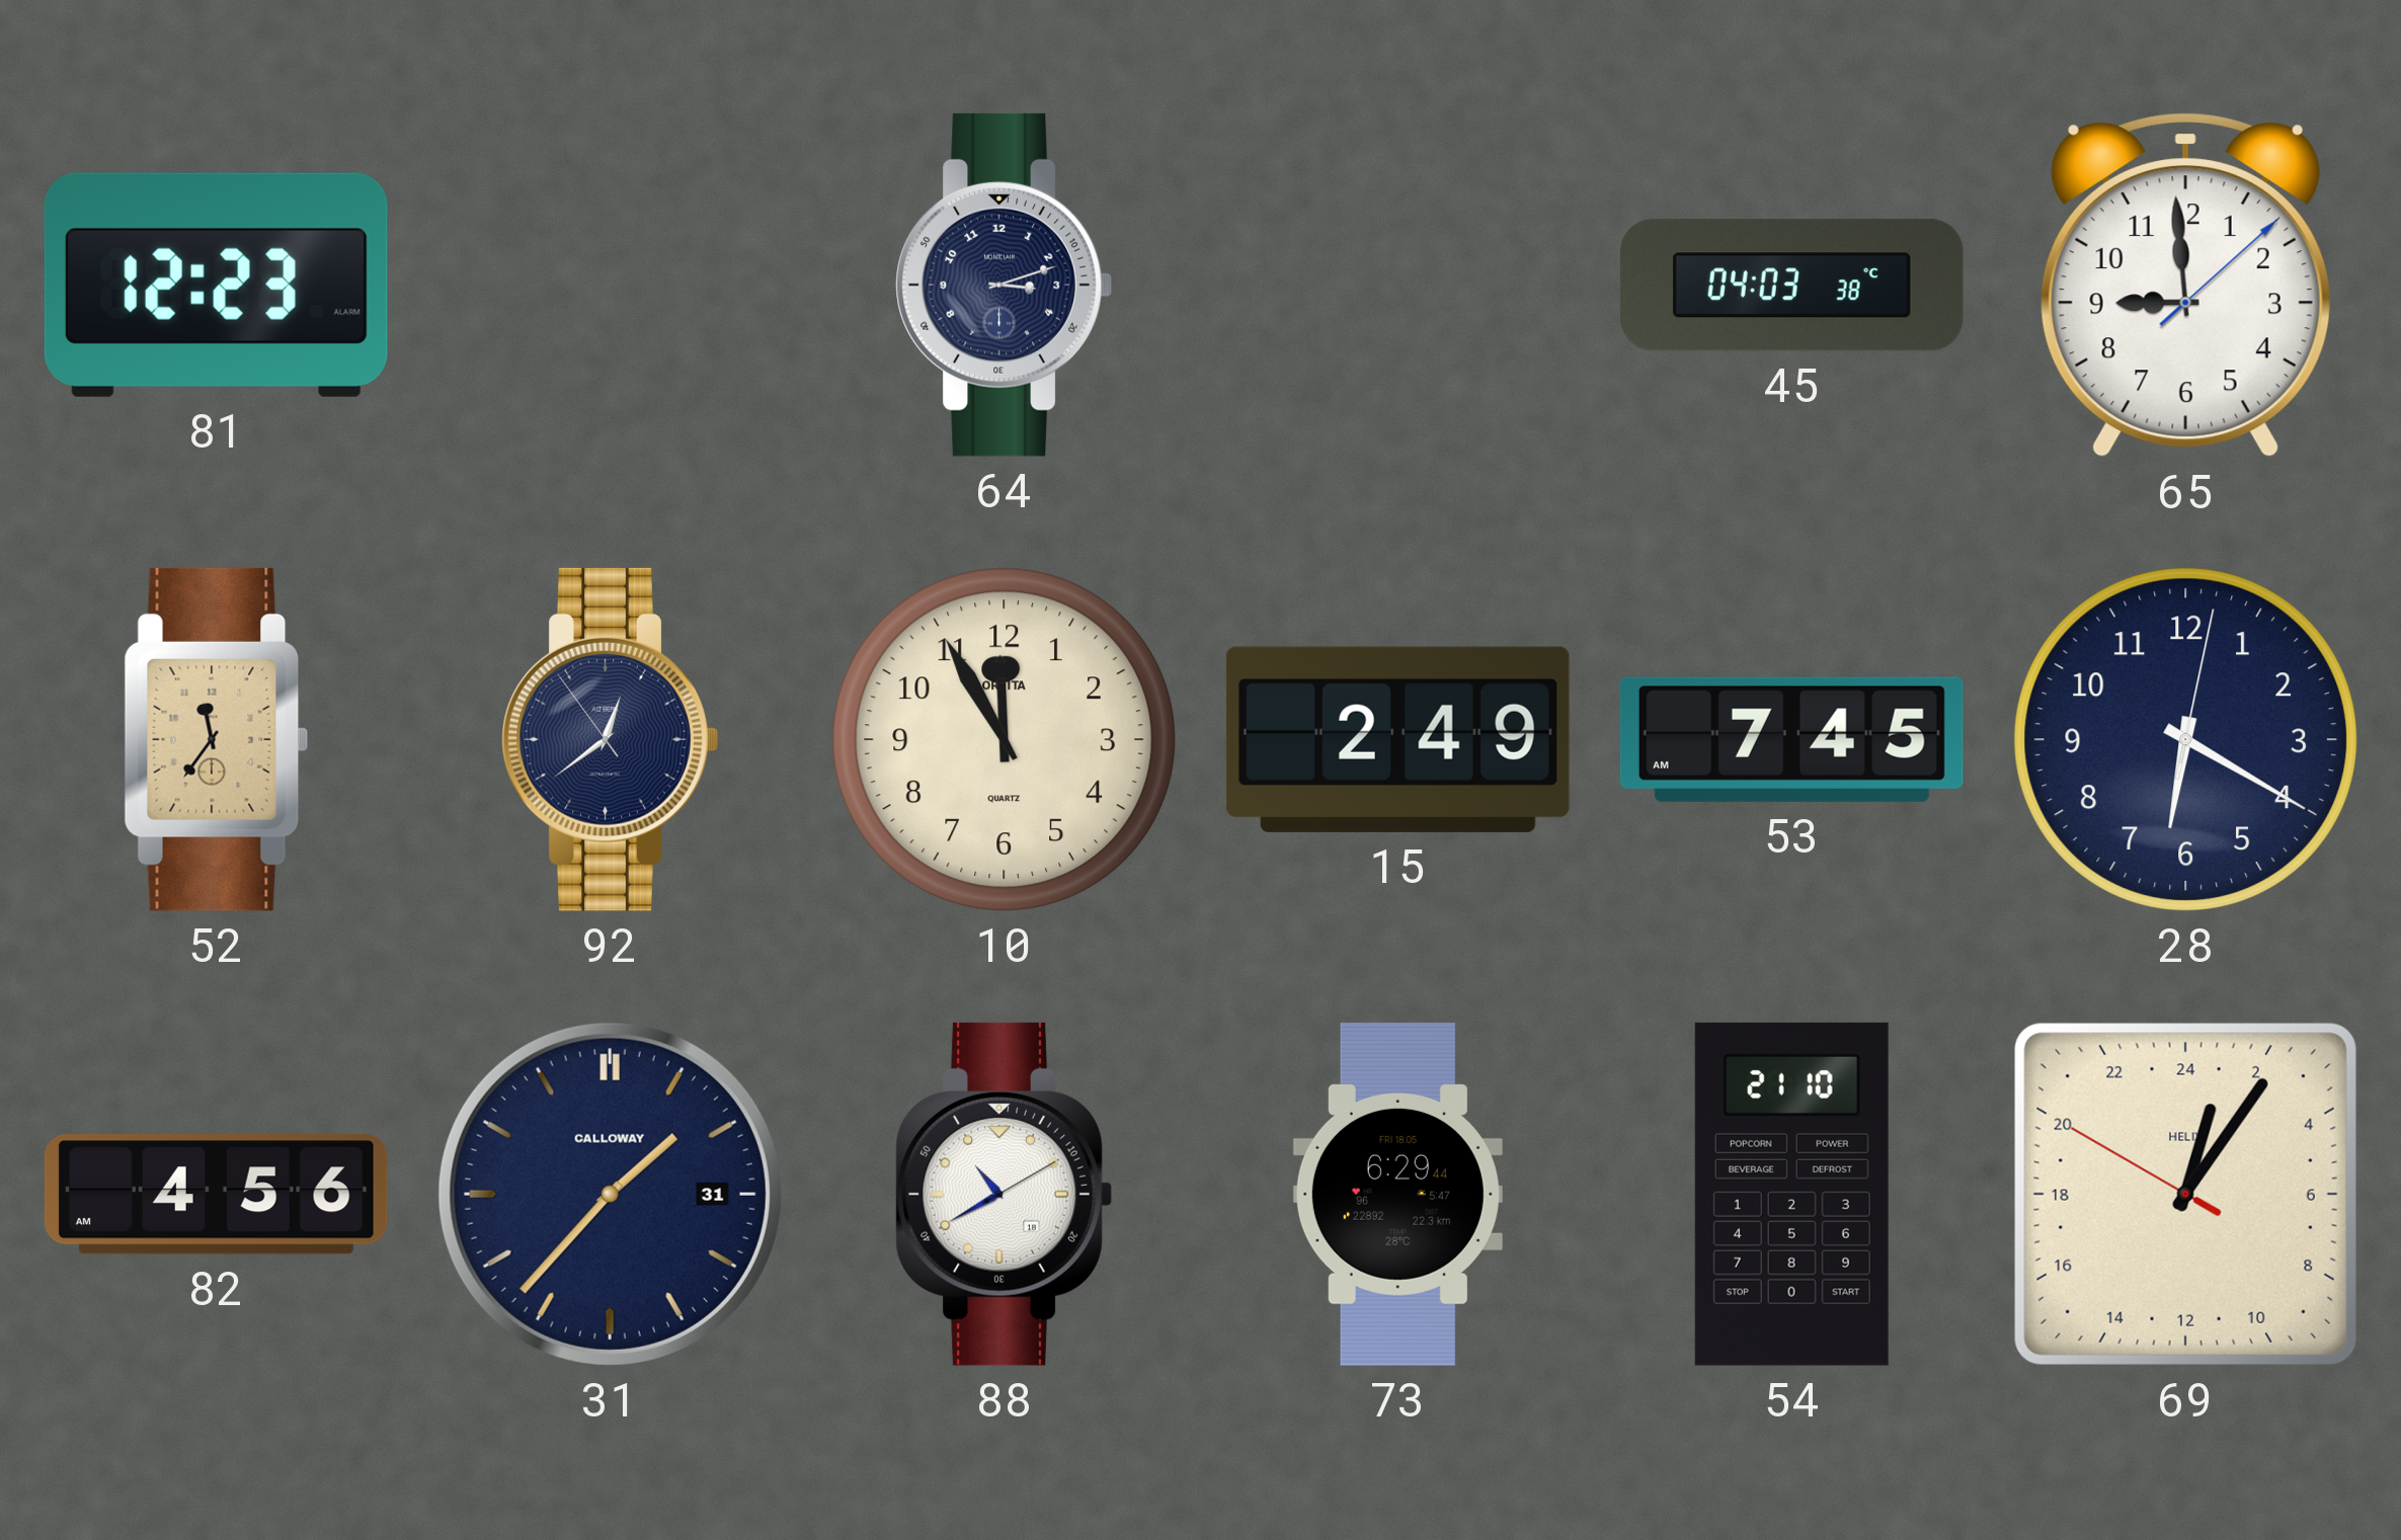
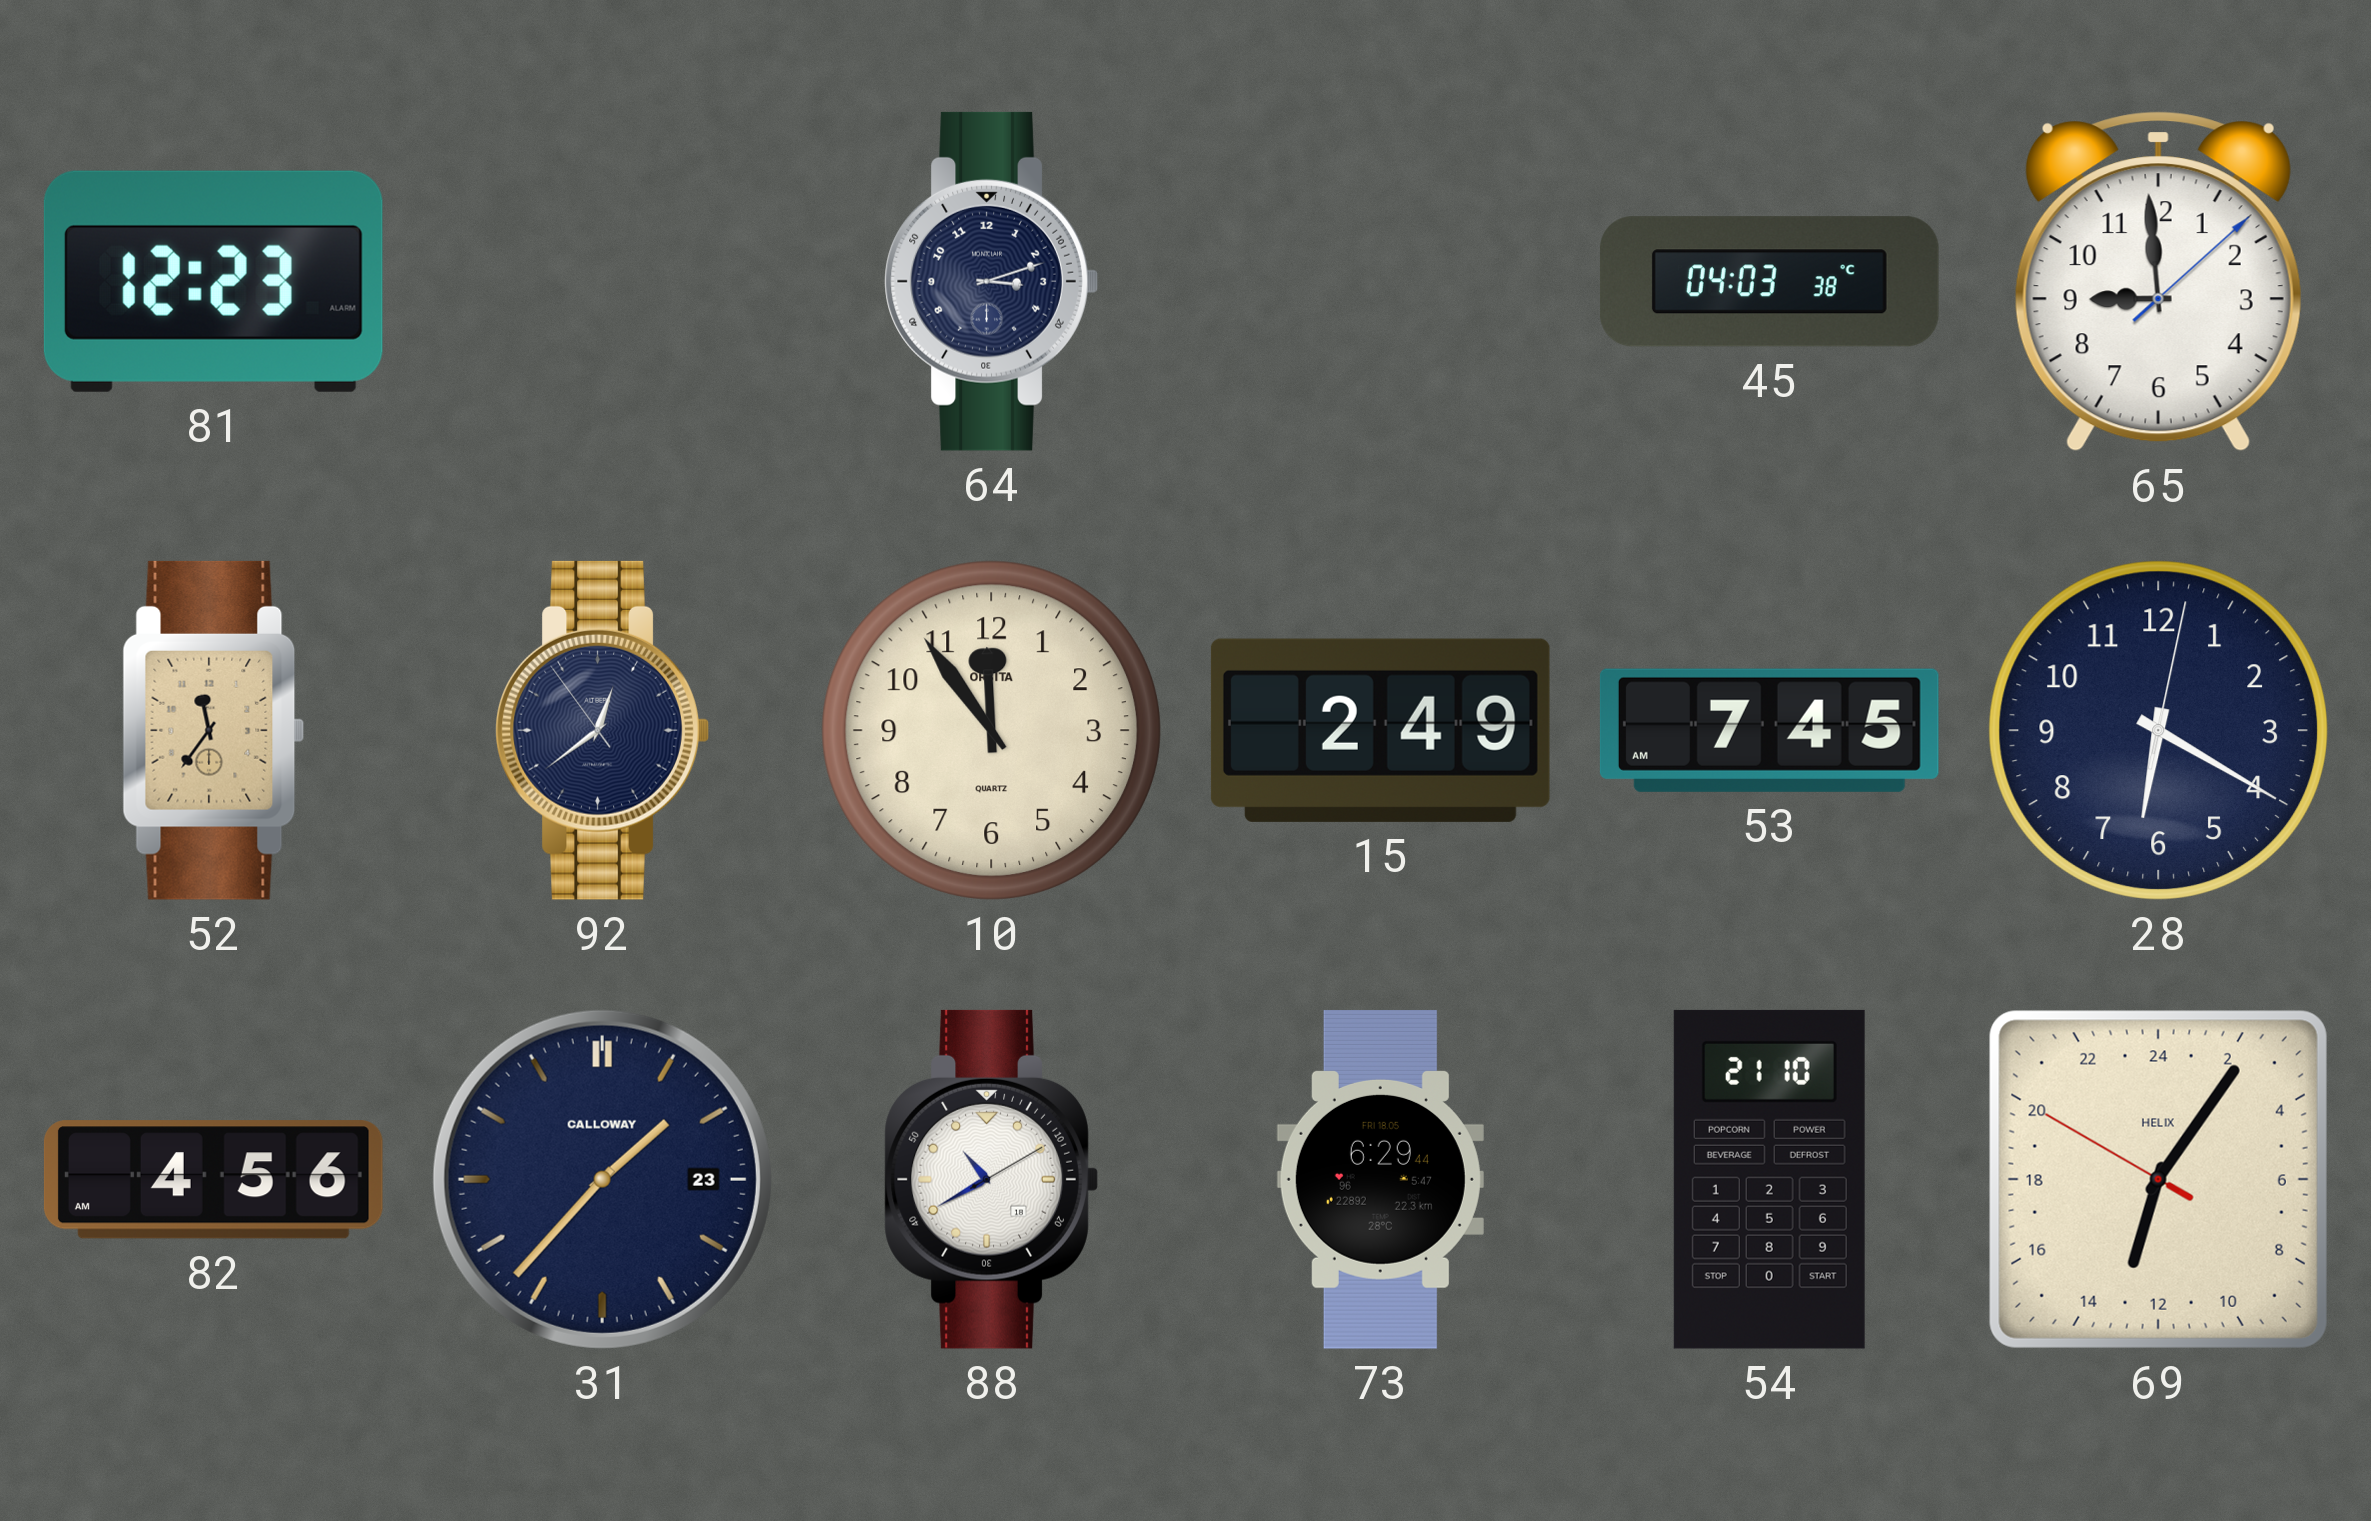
10: 11:55 -> 11:54 (991, 730)
31 date: 31 -> 23 (602, 1179)
69: 1:05 -> 13:05 (2158, 1179)
